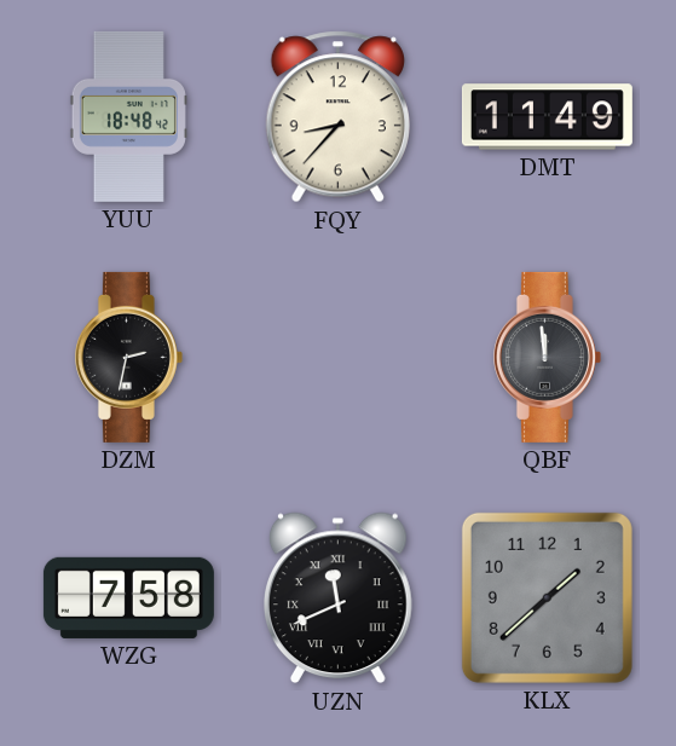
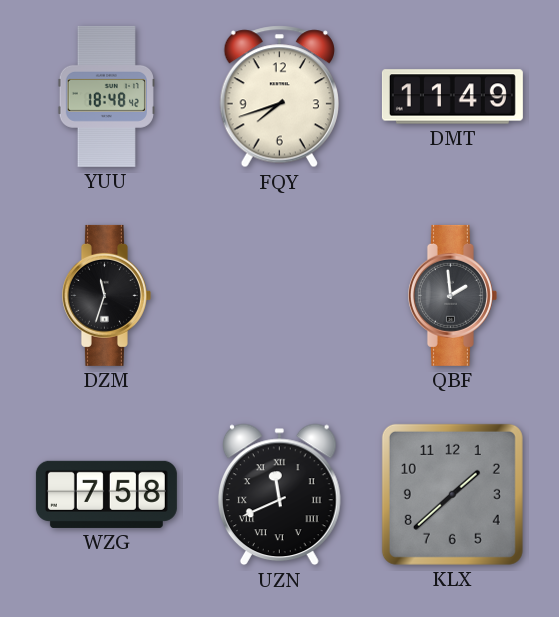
FQY: 8:37 -> 7:42 (279, 97)
DZM: 2:32 -> 11:33 (106, 295)
QBF: 11:59 -> 1:59 (452, 295)
